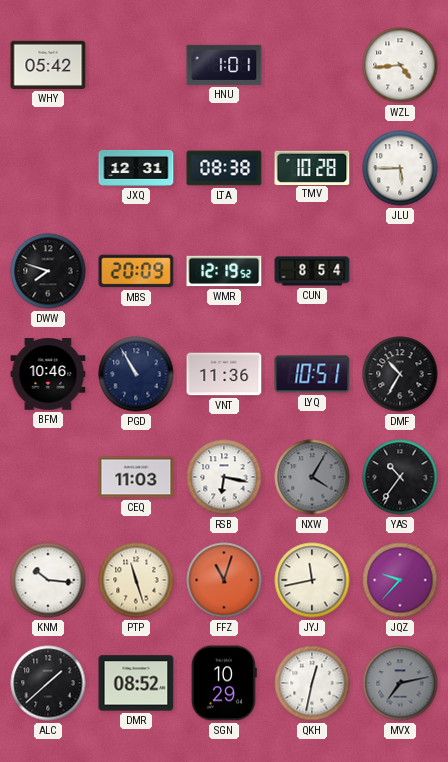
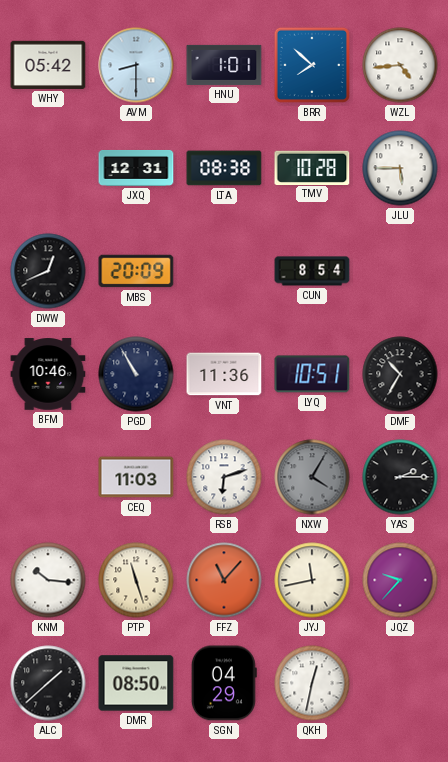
AVM: none -> 8:30 (136, 65)
BRR: none -> 7:52 (312, 65)
DWW: 7:48 -> 12:41 (48, 271)
WMR: 12:19 -> none (224, 271)
RSB: 6:17 -> 6:12 (224, 477)
YAS: 10:36 -> 2:15 (400, 477)
FFZ: 11:03 -> 11:07 (224, 580)
DMR: 08:52 -> 08:50 (136, 683)
SGN: 10:29 -> 04:29 (224, 683)
MVX: 7:13 -> none (400, 683)
